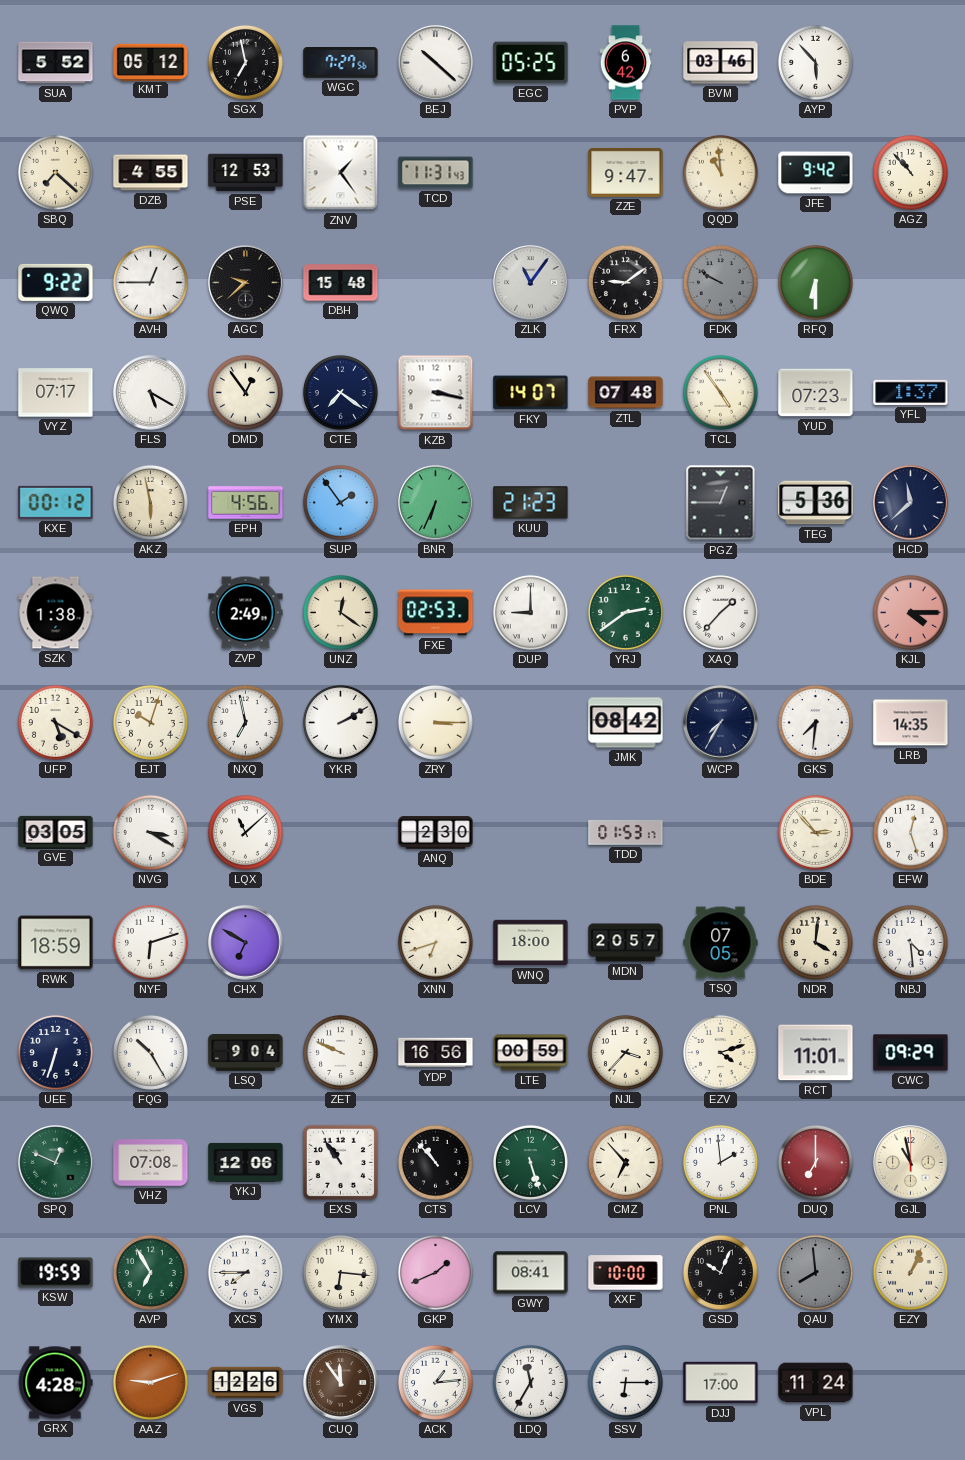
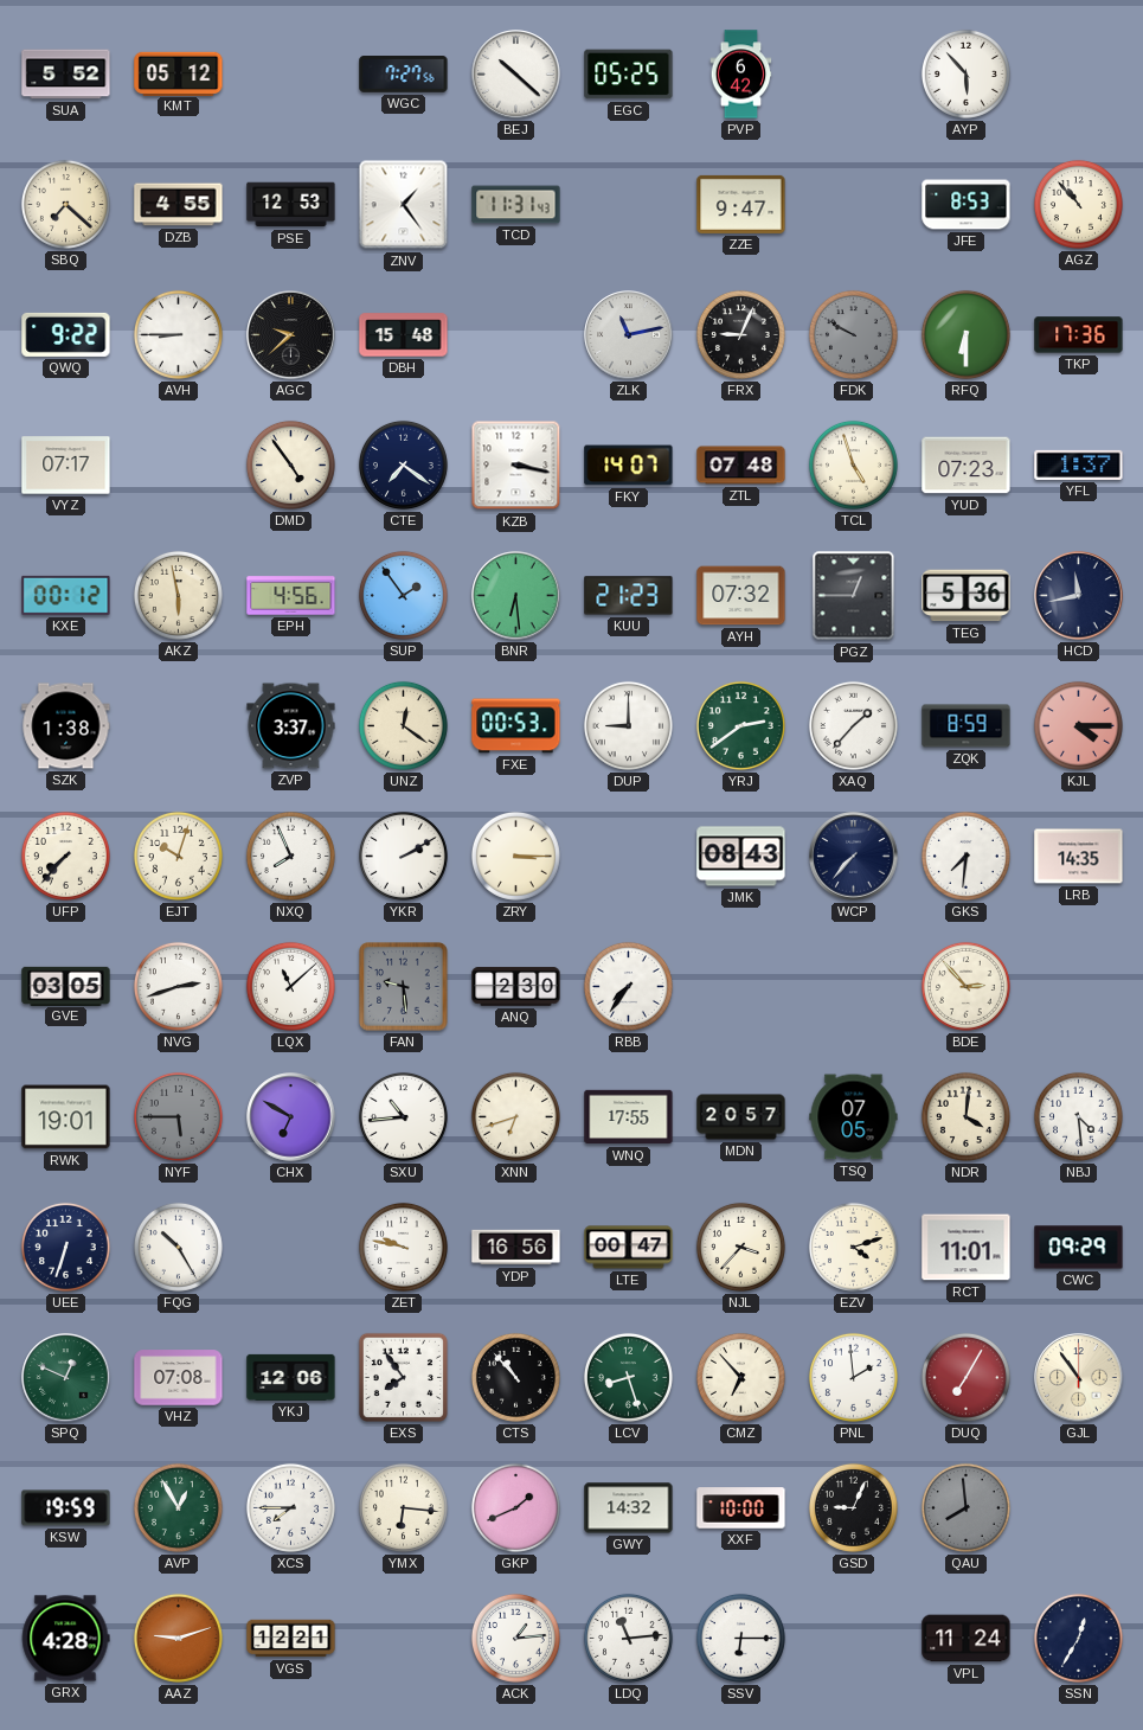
SGX: 6:58 -> none (245, 62)
BVM: 03:46 -> none (721, 63)
QQD: 10:59 -> none (720, 172)
JFE: 9:42 -> 8:53 (967, 205)
AVH: 12:45 -> 8:45 (178, 334)
ZLK: 11:06 -> 11:13 (629, 335)
FRX: 9:09 -> 9:04 (740, 334)
TKP: none -> 17:36 (1079, 335)
FLS: 5:20 -> none (151, 393)
DMD: 12:54 -> 4:54 (290, 464)
TCL: 4:54 -> 4:57 (853, 464)
BNR: 6:34 -> 6:29 (516, 596)
AYH: none -> 07:32 (741, 596)
HCD: 11:38 -> 11:43 (1079, 596)
ZVP: 2:49 -> 3:37 (291, 726)
FXE: 02:53 -> 00:53 (516, 726)
ZQK: none -> 8:59 (967, 726)
UFP: 5:20 -> 7:37 (65, 856)
NXQ: 6:58 -> 7:56 (290, 856)
JMK: 08:42 -> 08:43 (741, 857)
WCP: 7:35 -> 7:37 (854, 857)
NVG: 3:20 -> 2:42 (178, 986)
FAN: none -> 9:29 (404, 987)
RBB: none -> 7:36 (628, 986)
TDD: 01:53 -> none (626, 833)
EFW: 12:27 -> none (910, 832)
RWK: 18:59 -> 19:01 (66, 1117)
NYF: 6:12 -> 5:45 (178, 1116)
NYF dial: white -> grey (178, 1116)
SXU: none -> 10:44 (403, 1116)
WNQ: 18:00 -> 17:55 (629, 1117)
LSQ: 9:04 -> none (246, 1053)
ZET: 9:49 -> 9:47 (403, 1247)
LTE: 00:59 -> 00:47 (629, 1248)
EXS: 10:54 -> 7:54 (403, 1377)
LCV: 5:27 -> 8:27 (628, 1377)
DUQ: 7:00 -> 7:05 (965, 1377)
GJL: 10:58 -> 10:54 (1079, 1378)
AVP: 6:55 -> 12:55 (178, 1507)
GWY: 08:41 -> 14:32 (629, 1508)
GSD: 10:04 -> 9:04 (853, 1507)
EZY: 1:04 -> none (910, 1272)
VGS: 12:26 -> 12:21 (291, 1639)
CUQ: 11:54 -> none (341, 1383)
LDQ: 11:35 -> 11:14 (628, 1638)
DJJ: 17:00 -> none (721, 1383)
SSN: none -> 12:35 (1078, 1638)
